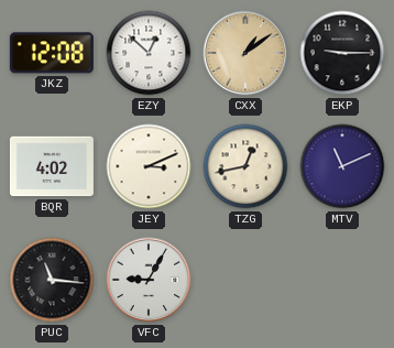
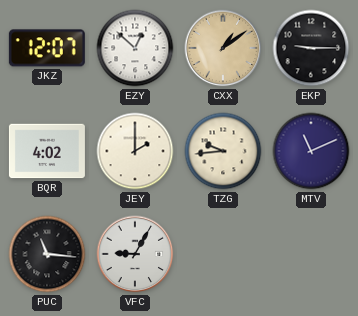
JKZ: 12:08 -> 12:07 (47, 48)
JEY: 3:11 -> 2:00 (135, 151)
TZG: 12:43 -> 9:44 (223, 151)
